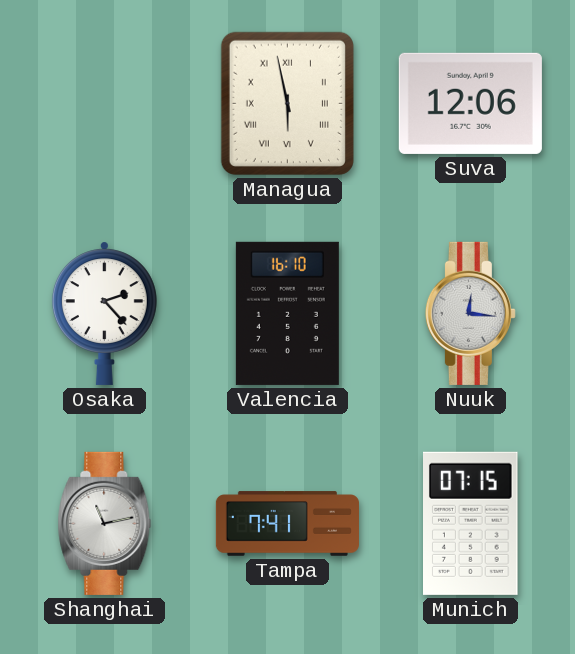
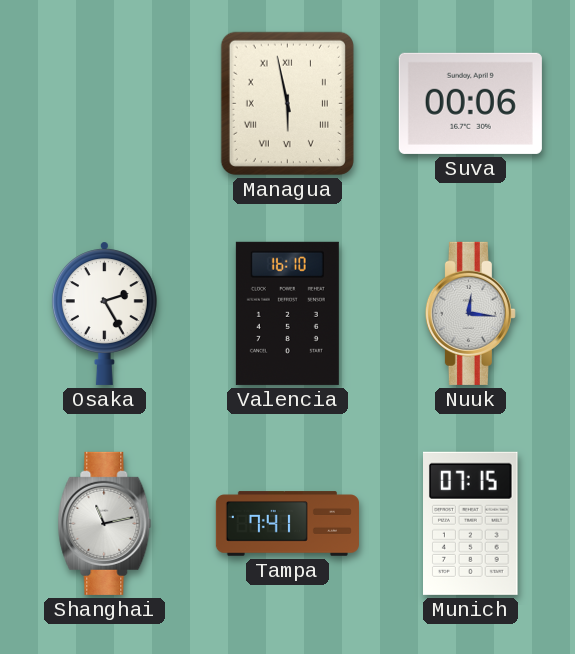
Suva: 12:06 -> 00:06 (470, 103)
Osaka: 2:23 -> 2:25 (104, 313)
